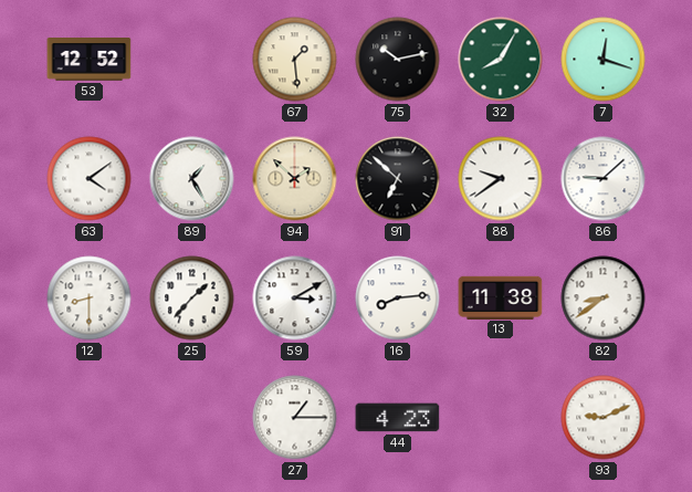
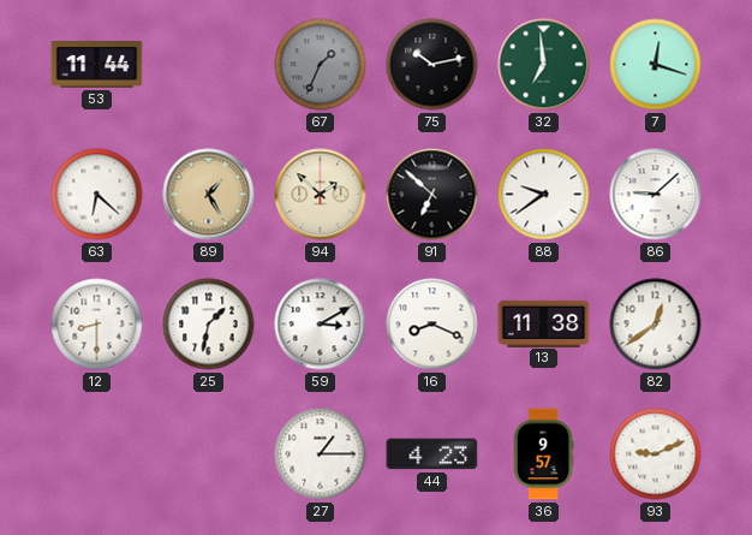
53: 12:52 -> 11:44 (97, 65)
67: 1:29 -> 1:34 (321, 65)
67 dial: cream -> grey (321, 65)
32: 8:05 -> 6:59 (544, 65)
63: 4:09 -> 6:22 (97, 195)
89 dial: white -> champagne (209, 195)
25: 1:37 -> 1:32 (209, 325)
16: 8:14 -> 8:19 (432, 325)
82: 8:39 -> 12:39 (656, 325)
36: none -> 9:57 (543, 454)
